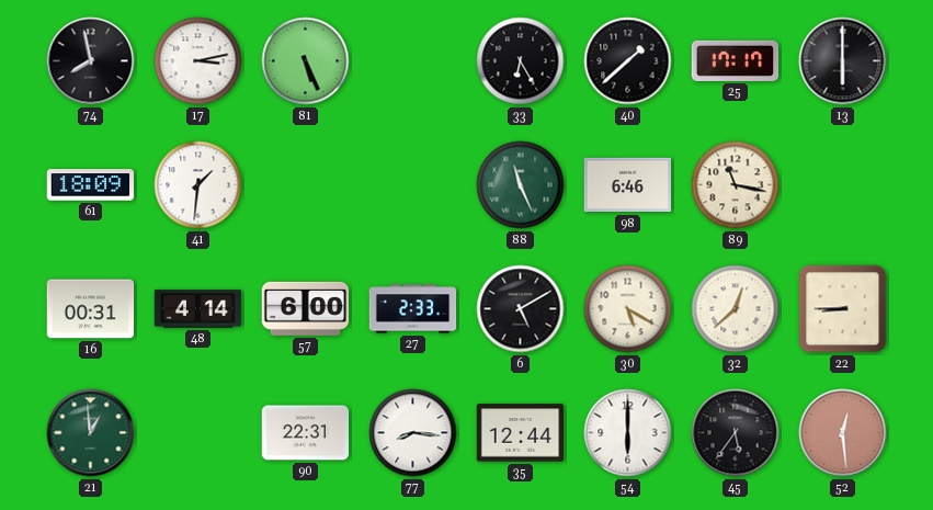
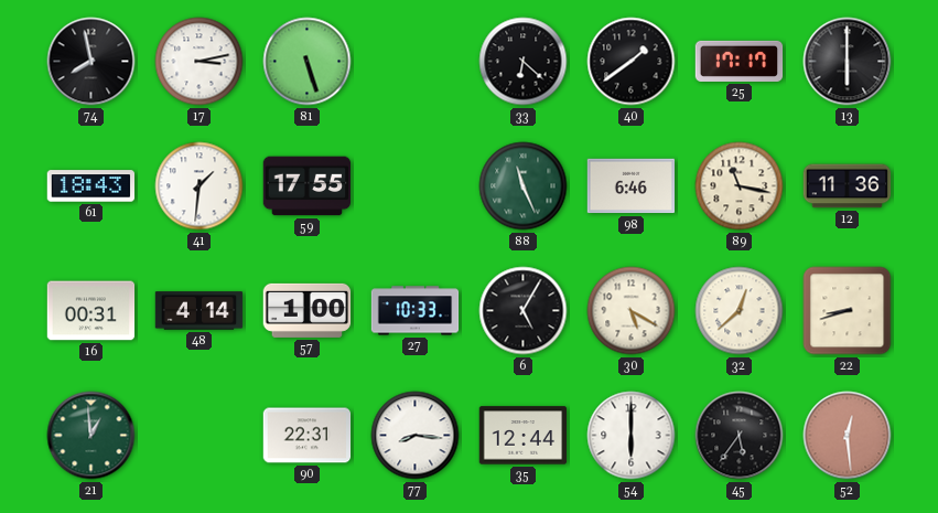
81: 5:26 -> 5:27 (308, 62)
33: 6:25 -> 6:22 (524, 62)
40: 1:38 -> 1:39 (632, 62)
61: 18:09 -> 18:43 (91, 186)
59: none -> 17:55 (308, 186)
12: none -> 11:36 (848, 186)
57: 6:00 -> 1:00 (308, 310)
27: 2:33 -> 10:33 (416, 311)
6: 5:10 -> 5:05 (524, 311)
22: 8:45 -> 8:42 (848, 311)
